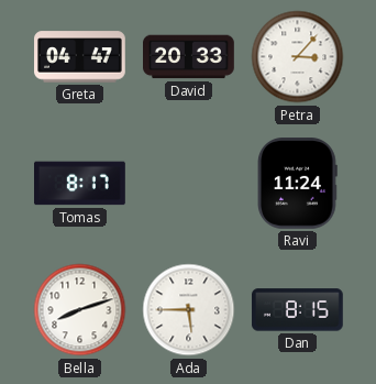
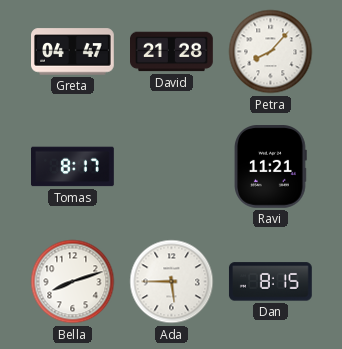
David: 20:33 -> 21:28 (172, 52)
Petra: 3:07 -> 8:07 (271, 52)
Ravi: 11:24 -> 11:21 (271, 167)
